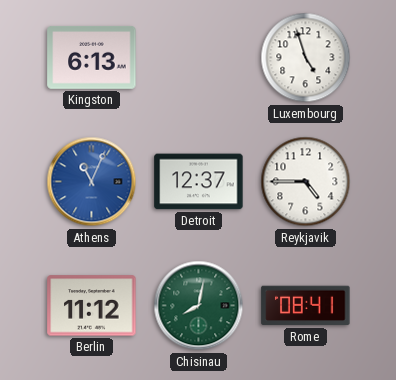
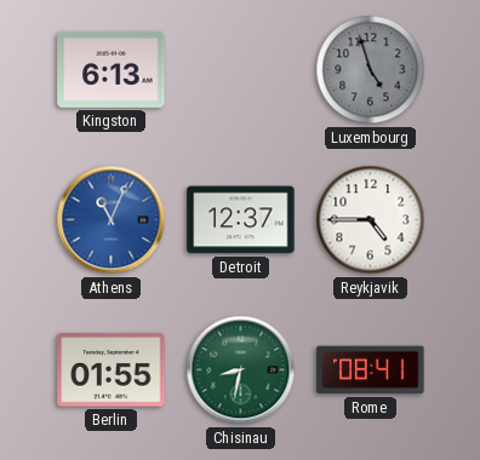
Luxembourg dial: white -> grey (371, 70)
Berlin: 11:12 -> 01:55 (112, 370)
Chisinau: 8:02 -> 8:32 (241, 370)
